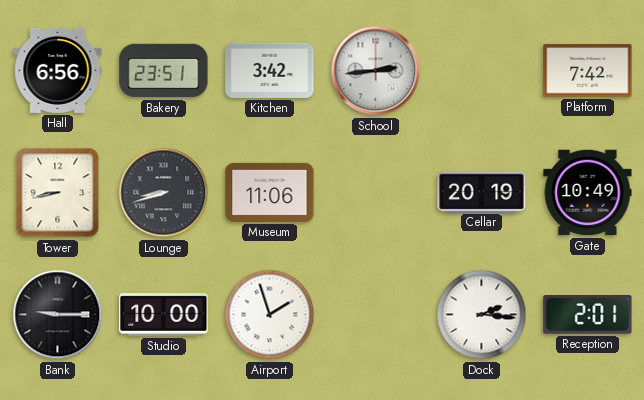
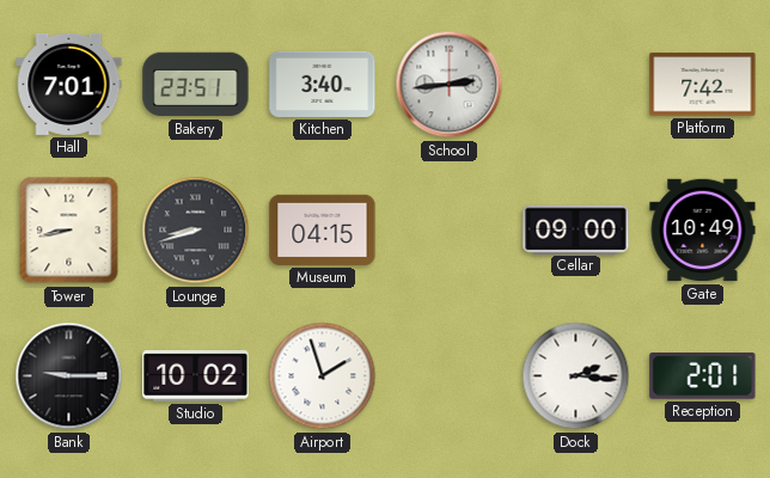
Hall: 6:56 -> 7:01 (69, 84)
Kitchen: 3:42 -> 3:40 (323, 84)
Museum: 11:06 -> 04:15 (323, 229)
Cellar: 20:19 -> 09:00 (576, 229)
Studio: 10:00 -> 10:02 (196, 376)
